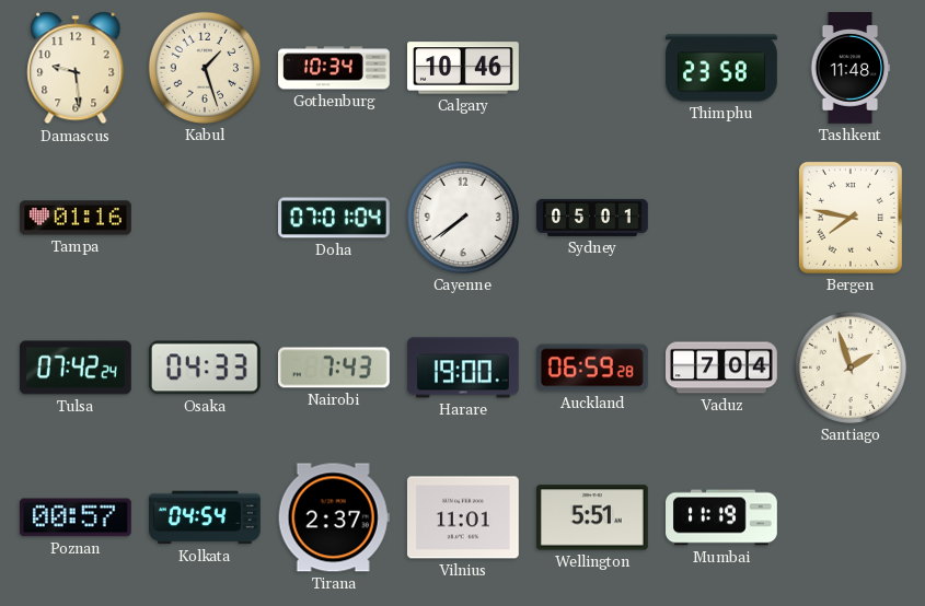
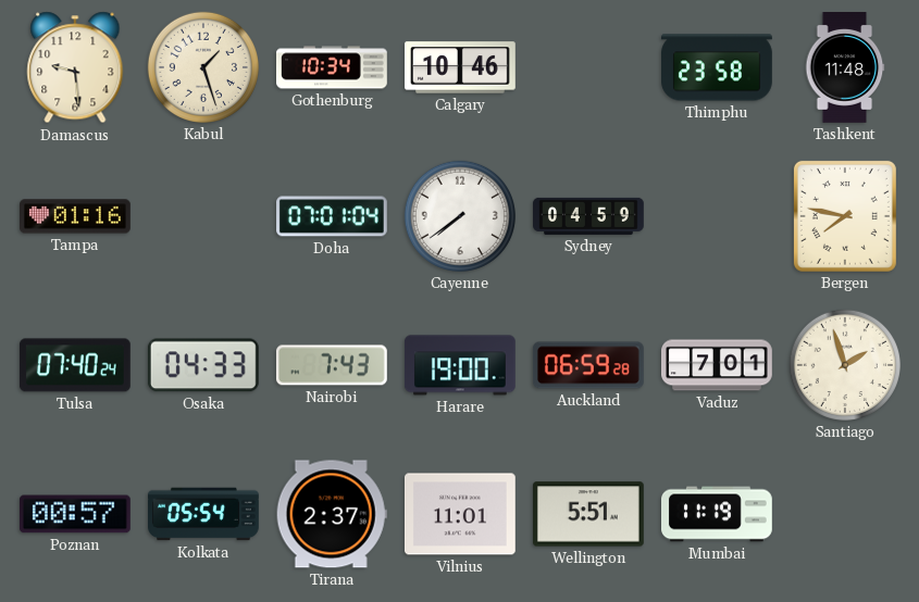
Sydney: 05:01 -> 04:59 (589, 216)
Tulsa: 07:42 -> 07:40 (75, 365)
Vaduz: 7:04 -> 7:01 (718, 365)
Kolkata: 04:54 -> 05:54 (204, 514)
